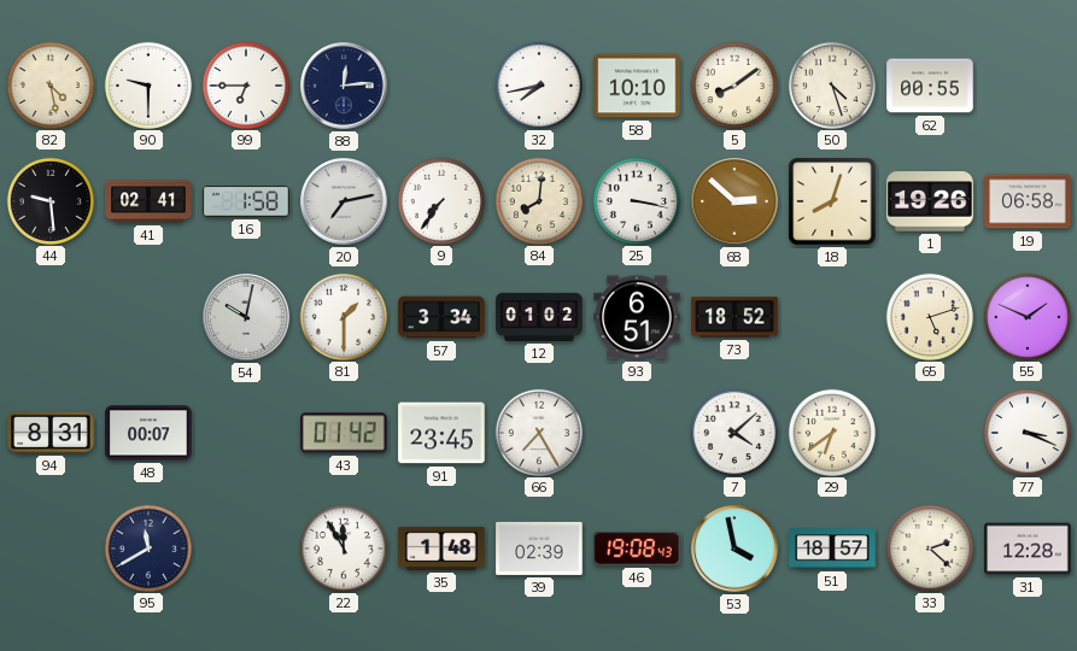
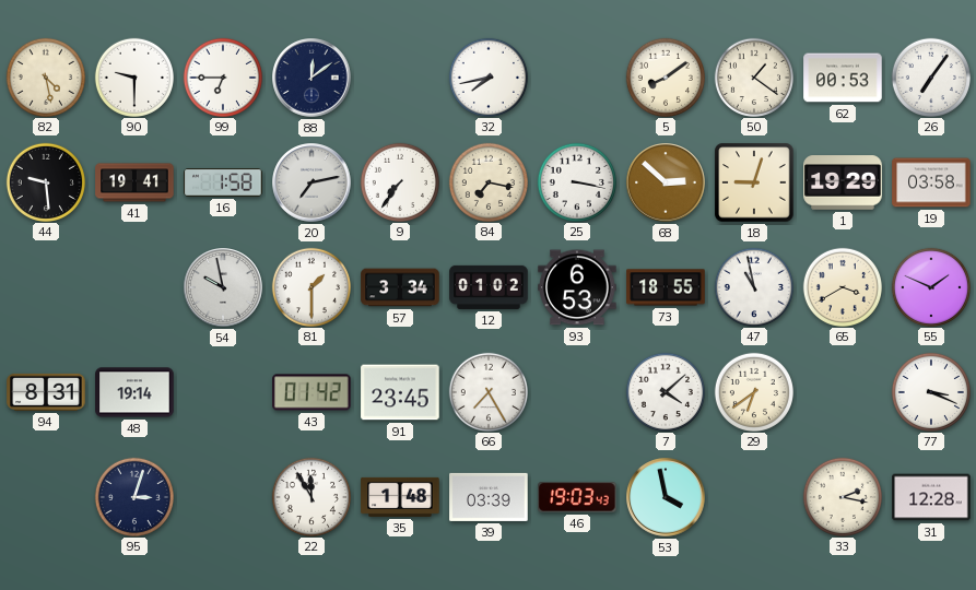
88: 12:14 -> 12:09 (311, 78)
58: 10:10 -> none (637, 86)
50: 4:27 -> 1:21 (753, 76)
62: 00:55 -> 00:53 (843, 78)
26: none -> 7:06 (930, 76)
41: 02:41 -> 19:41 (134, 182)
84: 8:01 -> 7:17 (487, 181)
18: 8:03 -> 9:03 (754, 182)
1: 19:26 -> 19:29 (843, 182)
19: 06:58 -> 03:58 (931, 182)
54: 10:02 -> 9:58 (223, 287)
93: 6:51 -> 6:53 (577, 287)
73: 18:52 -> 18:55 (666, 287)
47: none -> 10:58 (753, 286)
65: 5:12 -> 3:40 (842, 286)
48: 00:07 -> 19:14 (134, 392)
95: 11:40 -> 3:03 (133, 496)
39: 02:39 -> 03:39 (489, 497)
46: 19:08 -> 19:03 (577, 497)
51: 18:57 -> none (832, 549)
33: 2:22 -> 2:17 (842, 496)
